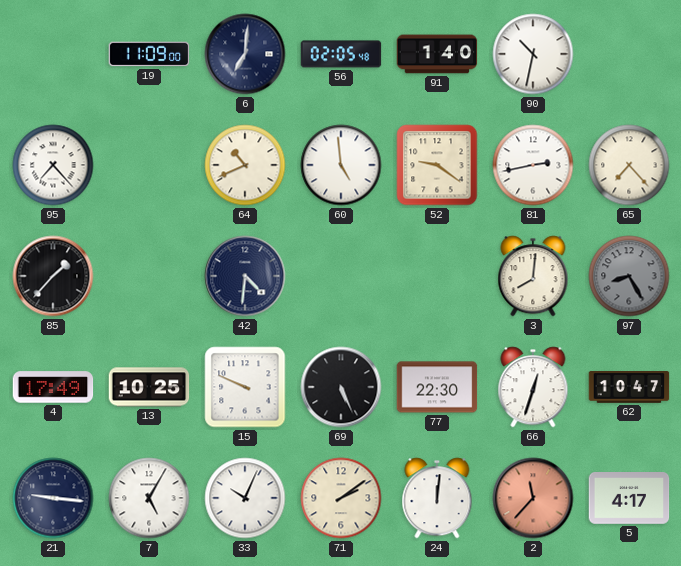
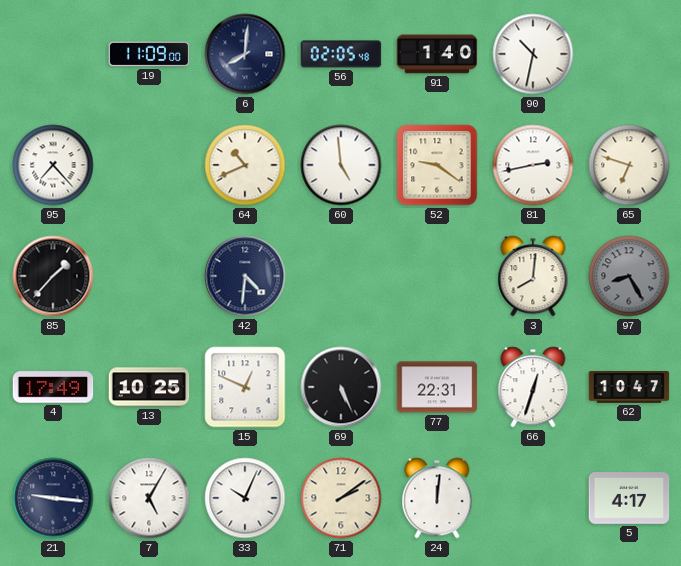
6: 7:01 -> 8:01 (245, 54)
65: 7:23 -> 6:48 (629, 165)
15: 9:49 -> 12:49 (245, 387)
77: 22:30 -> 22:31 (437, 387)
2: 11:37 -> none (533, 498)
